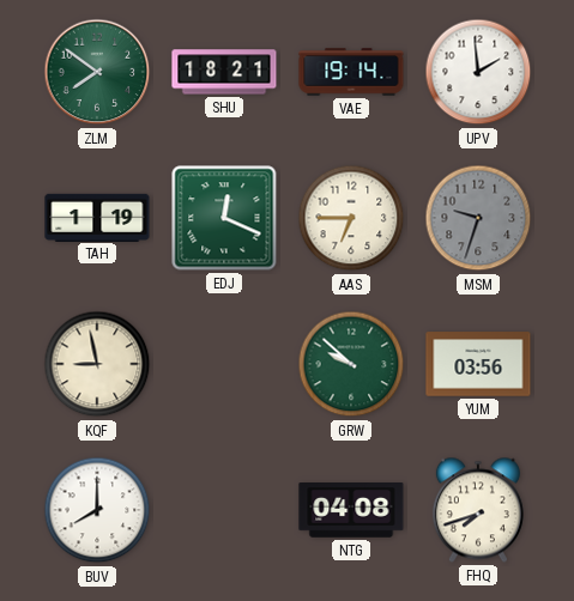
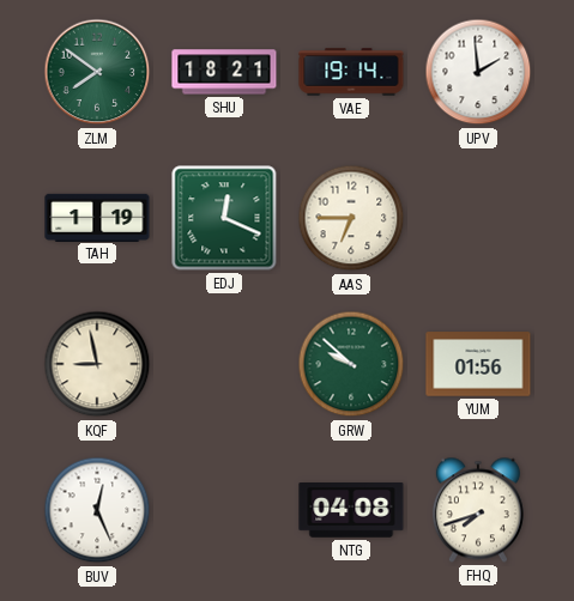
MSM: 9:33 -> none (478, 218)
YUM: 03:56 -> 01:56 (478, 364)
BUV: 8:00 -> 12:26 (97, 510)
